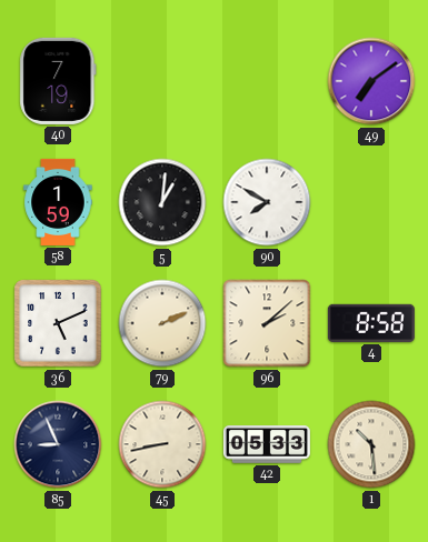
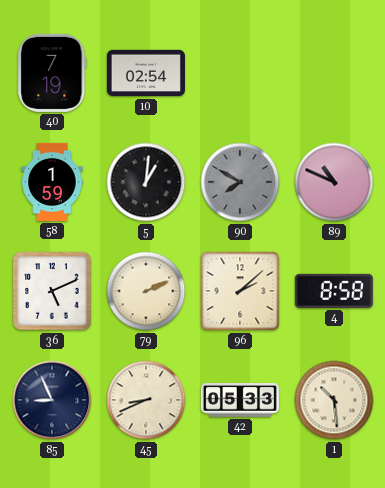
10: none -> 02:54 (146, 73)
49: 7:09 -> none (371, 81)
90 dial: white -> grey (240, 182)
89: none -> 10:49 (334, 182)
45: 8:43 -> 8:41 (146, 400)
